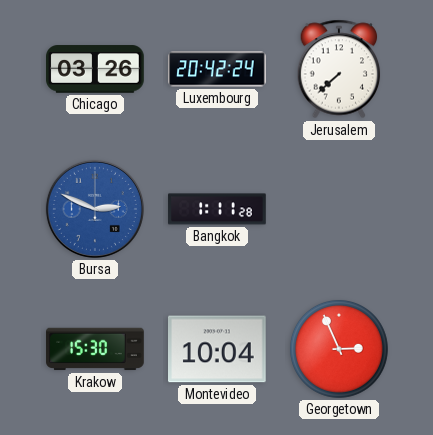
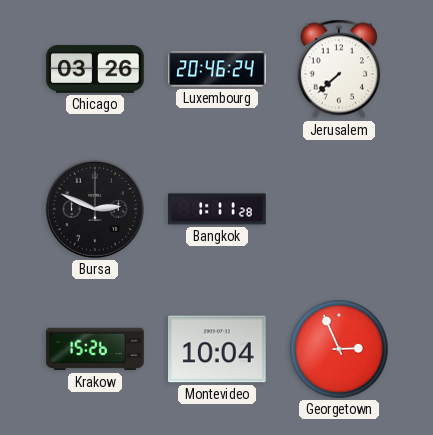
Luxembourg: 20:42 -> 20:46 (217, 69)
Bursa dial: blue -> black (95, 209)
Krakow: 15:30 -> 15:26 (95, 349)
